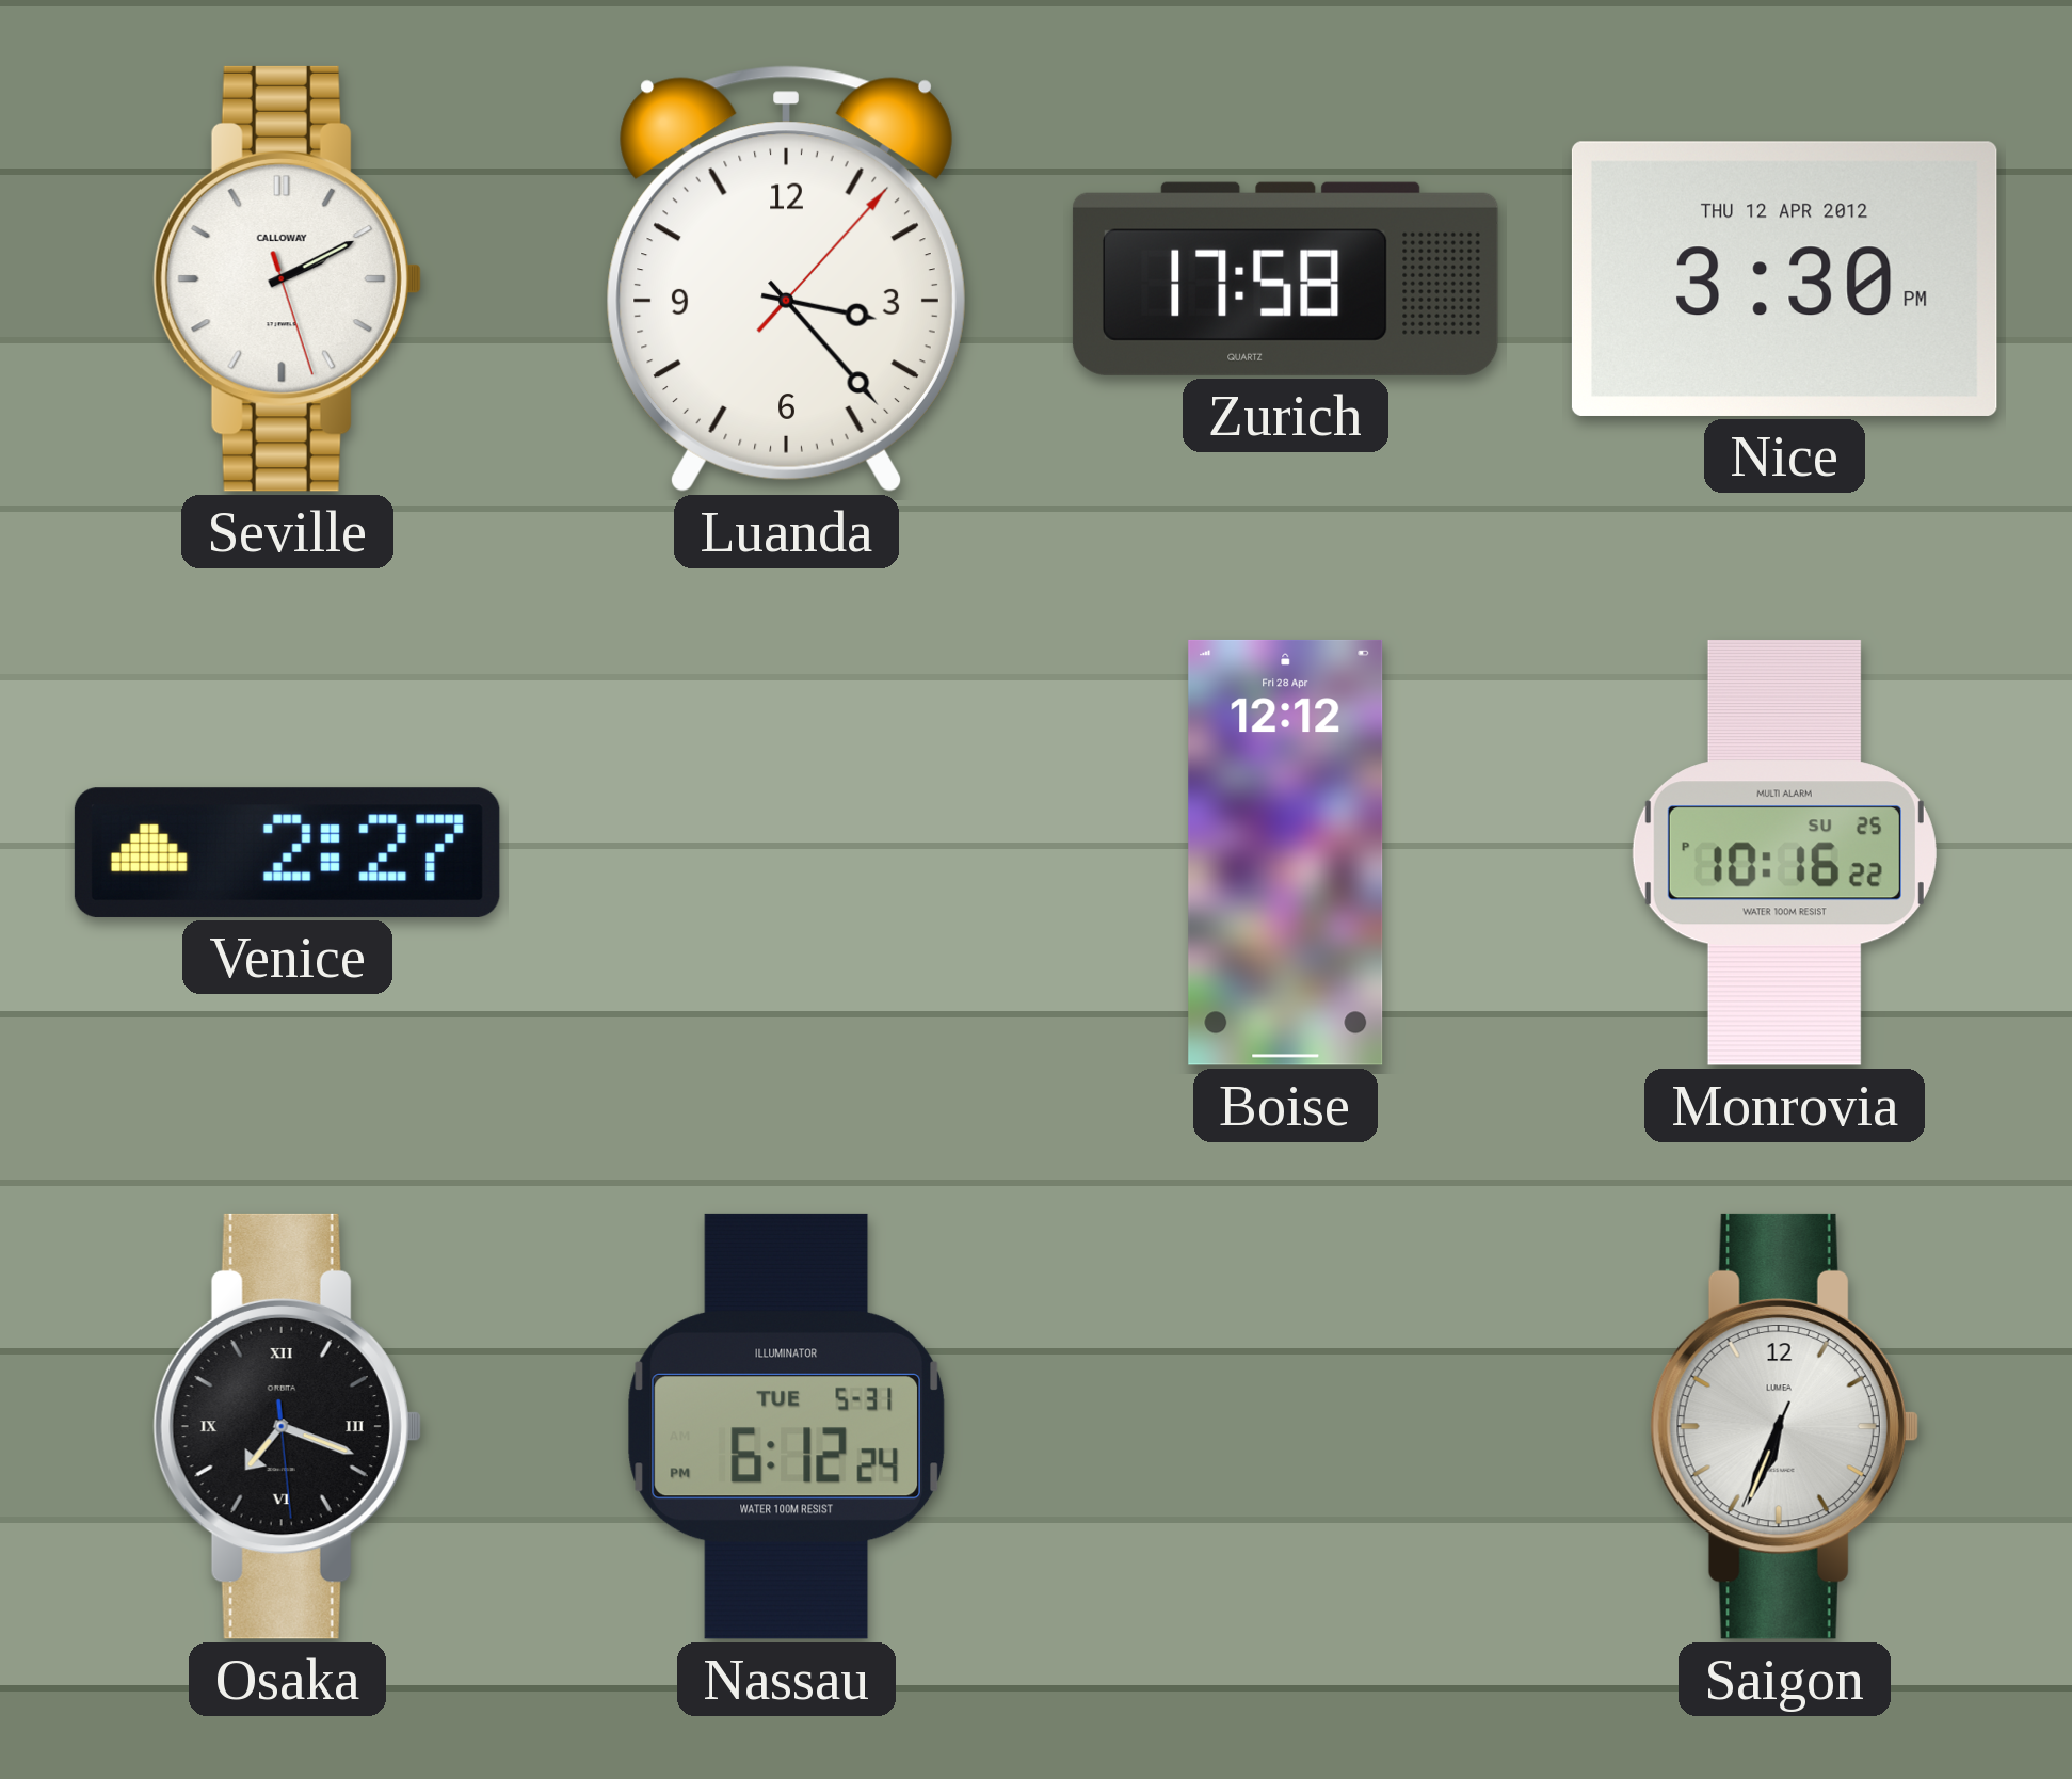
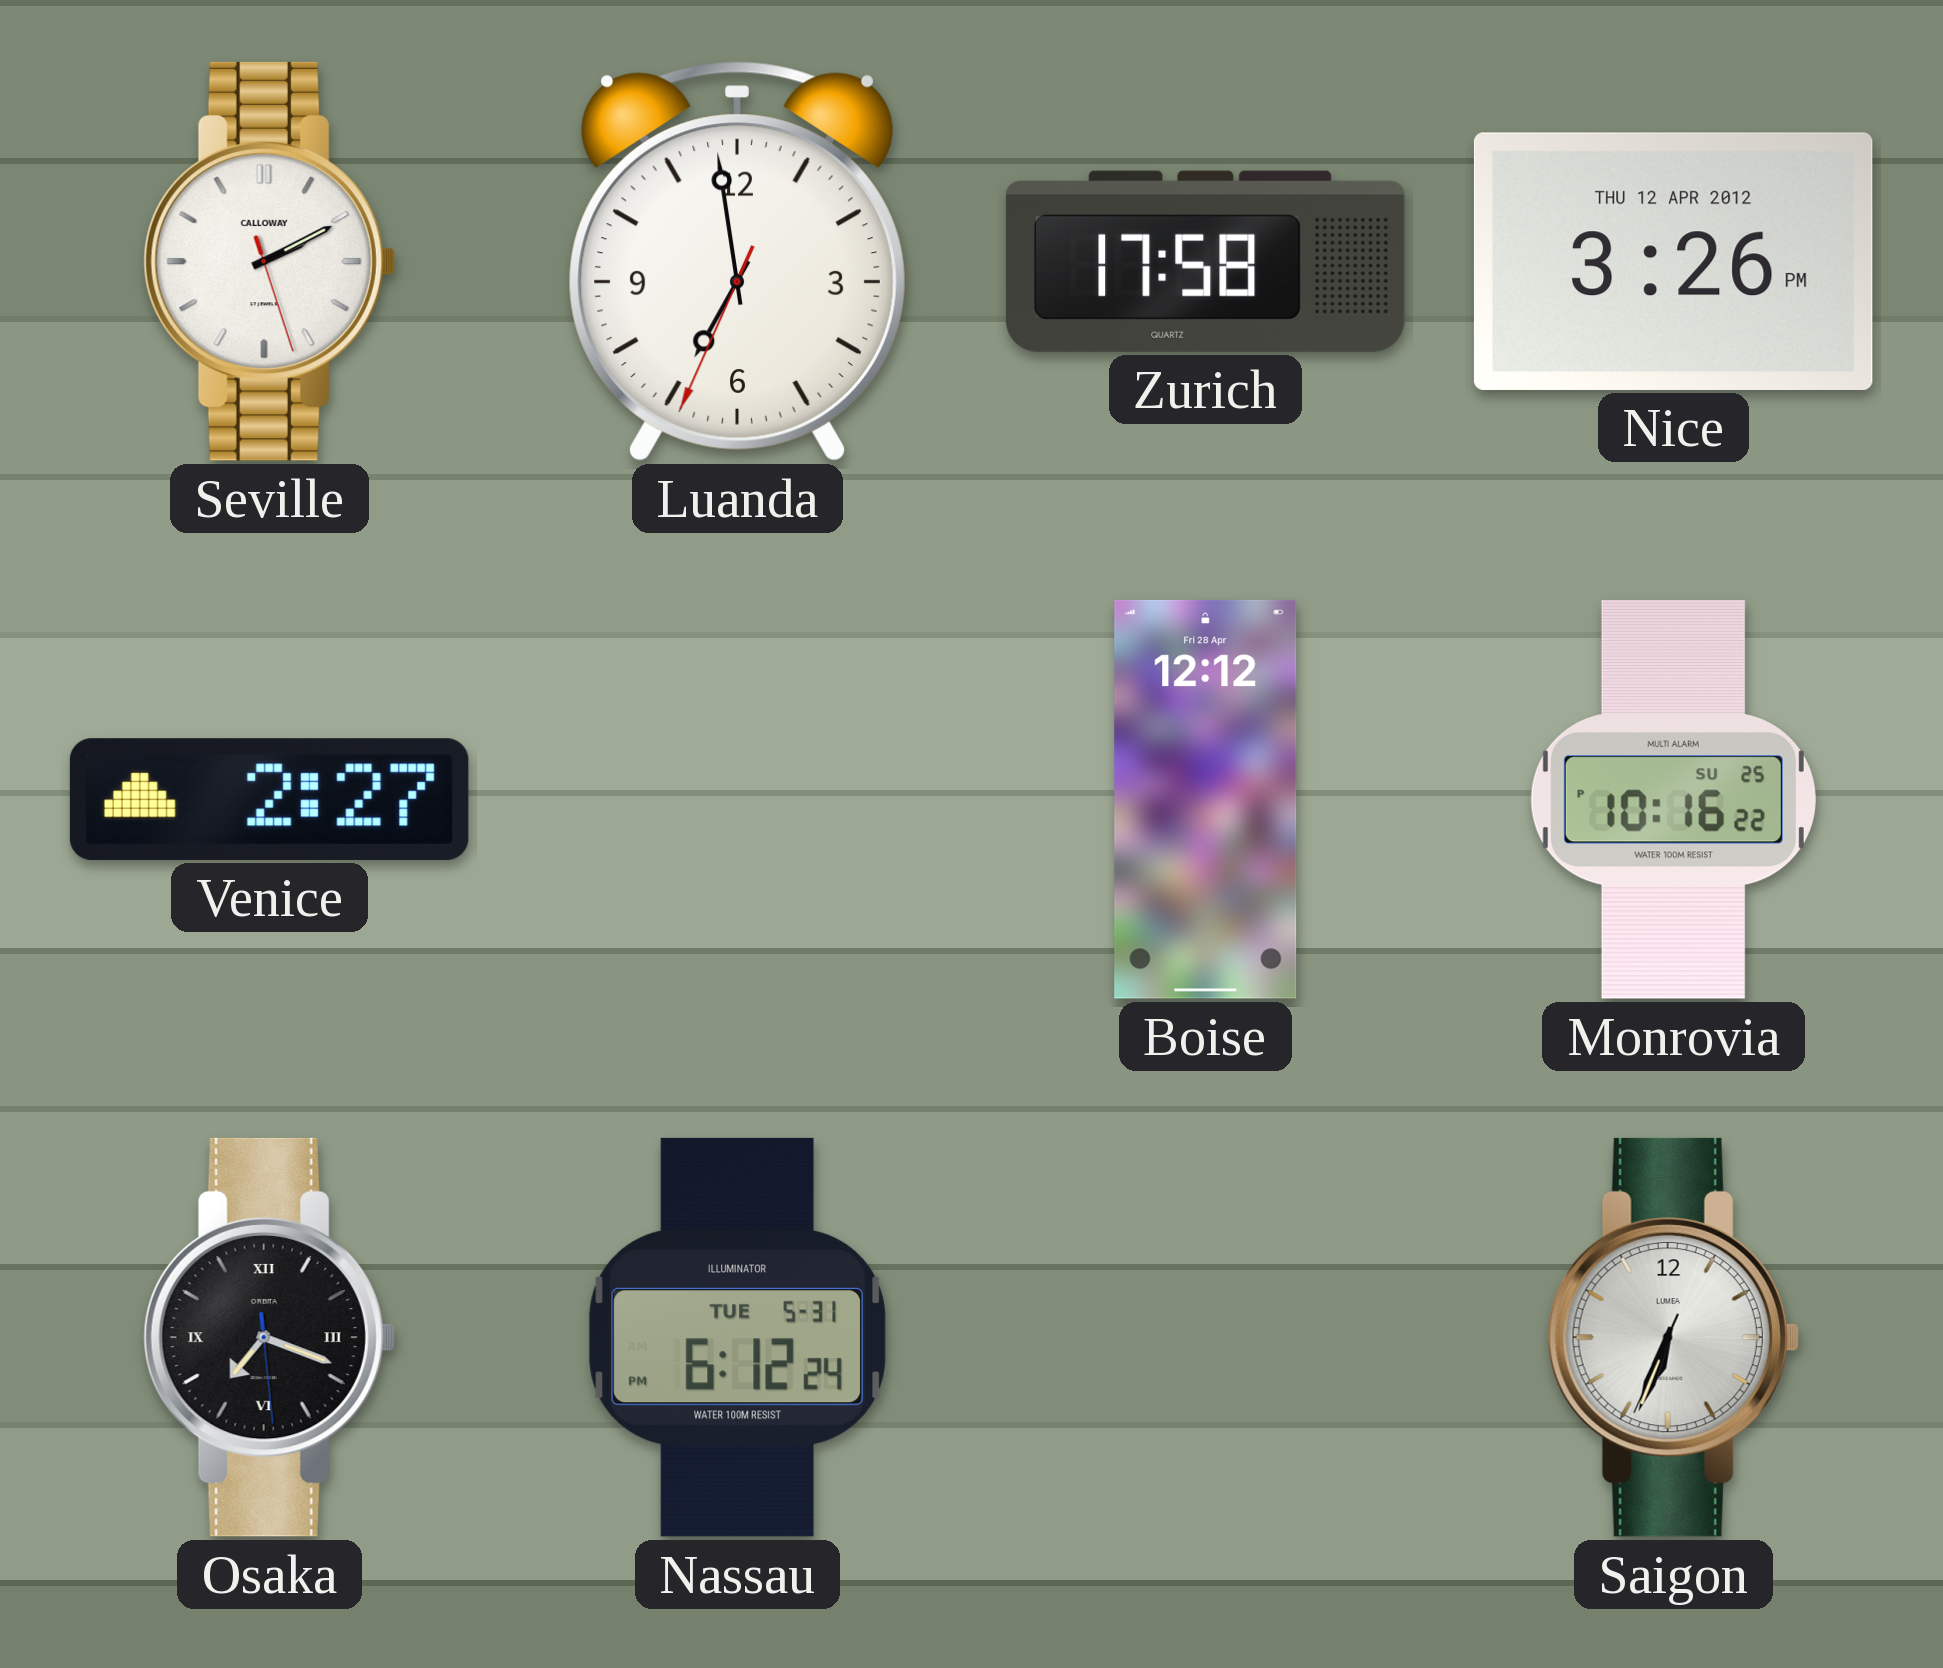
Luanda: 3:23 -> 6:58 (737, 261)
Nice: 3:30 -> 3:26 (1673, 261)
